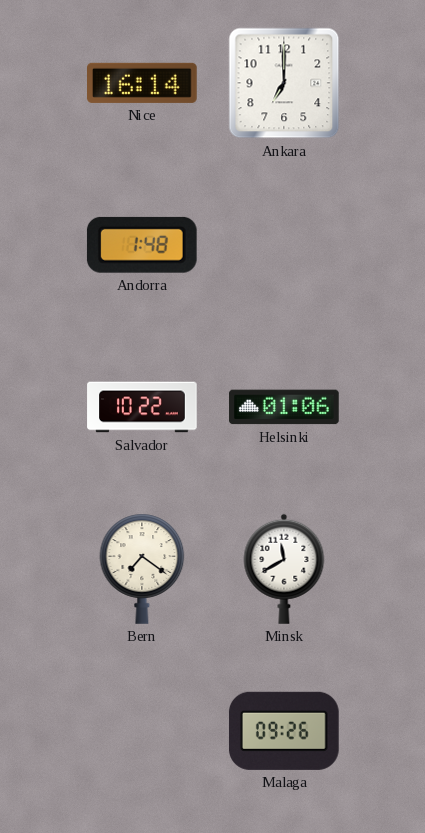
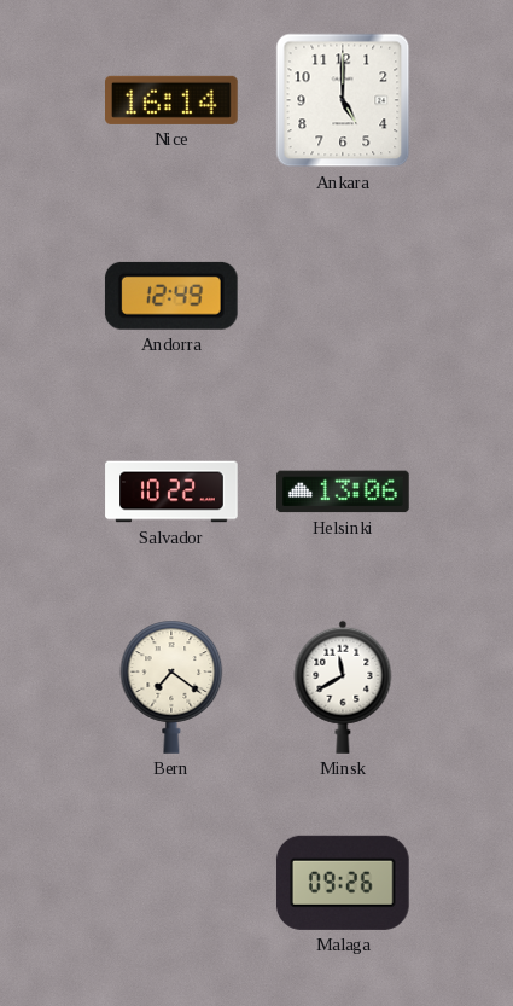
Ankara: 7:00 -> 5:00 (343, 100)
Andorra: 1:48 -> 12:49 (171, 296)
Helsinki: 01:06 -> 13:06 (343, 492)
